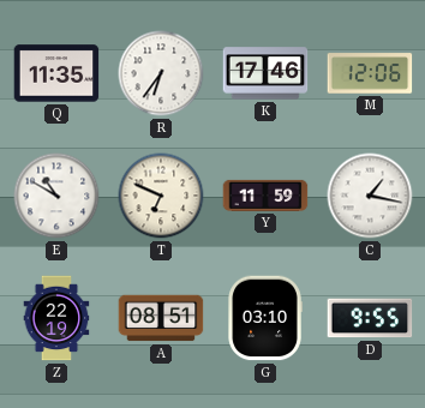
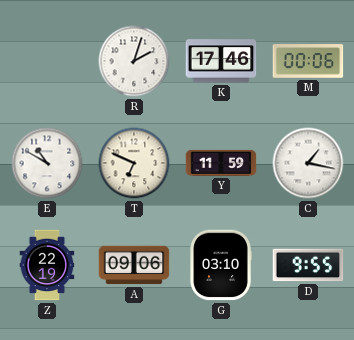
Q: 11:35 -> none (56, 73)
R: 6:36 -> 2:03 (134, 61)
M: 12:06 -> 00:06 (308, 61)
A: 08:51 -> 09:06 (134, 265)
